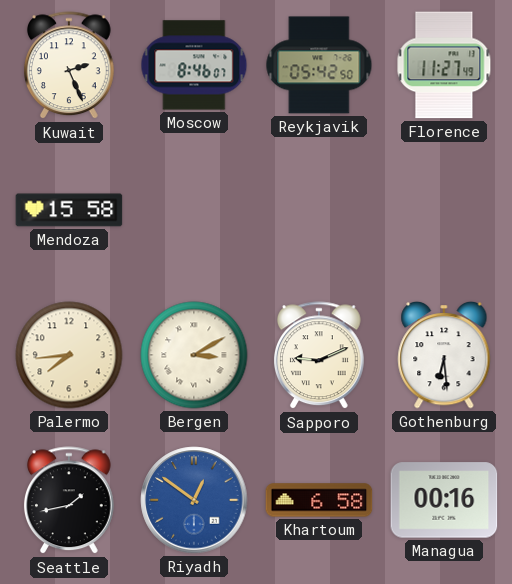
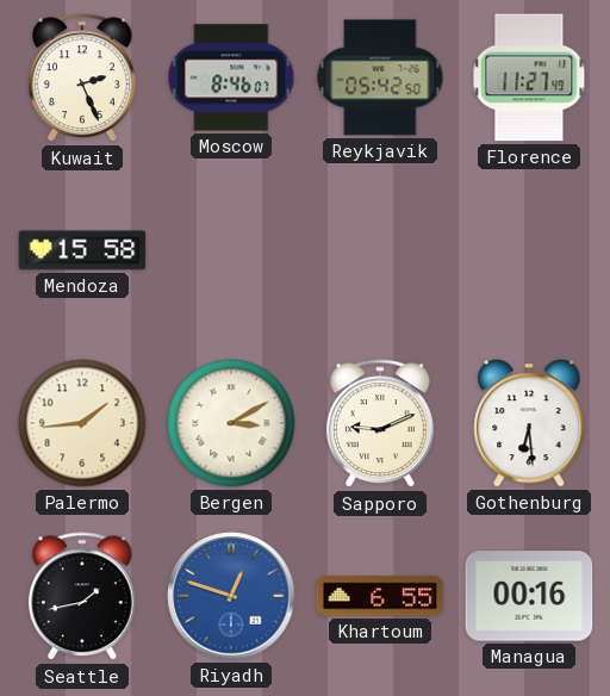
Palermo: 7:44 -> 1:44 (82, 423)
Riyadh: 12:51 -> 12:48 (231, 596)
Khartoum: 6:58 -> 6:55 (380, 596)
